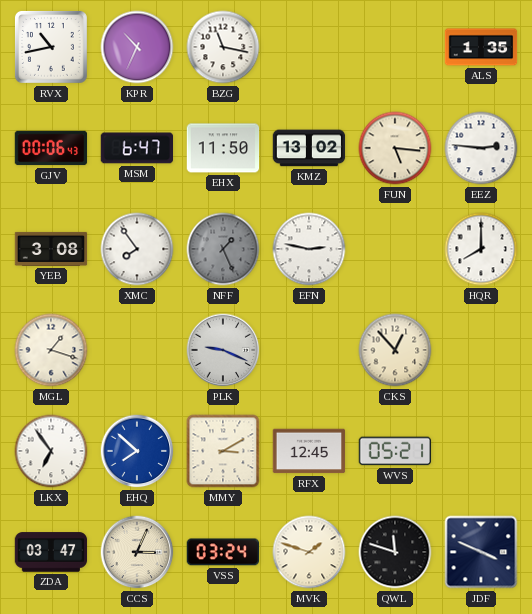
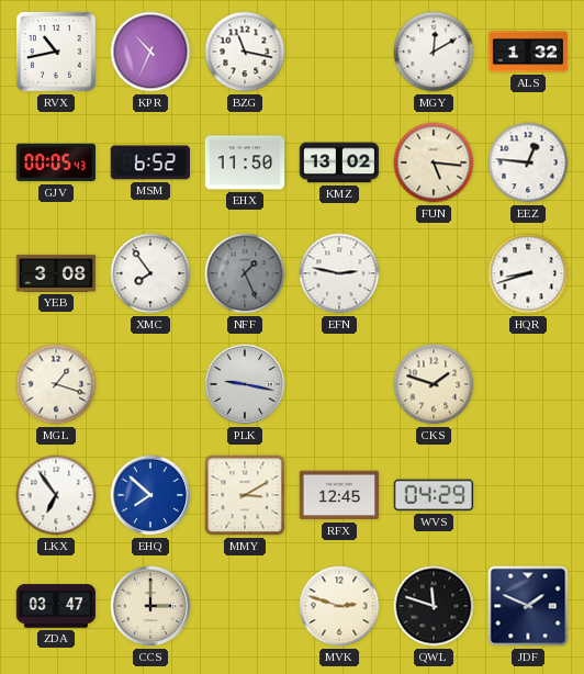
MGY: none -> 12:10 (434, 52)
ALS: 1:35 -> 1:32 (528, 52)
GJV: 00:06 -> 00:05 (56, 162)
MSM: 6:47 -> 6:52 (149, 162)
EEZ: 2:46 -> 12:46 (528, 162)
HQR: 8:00 -> 8:42 (528, 273)
PLK: 9:19 -> 9:17 (245, 384)
CKS: 12:53 -> 1:48 (434, 384)
WVS: 05:21 -> 04:29 (434, 495)
CCS: 3:04 -> 3:00 (150, 606)
VSS: 03:24 -> none (222, 552)
MVK: 1:48 -> 2:48 (339, 606)
JDF: 3:49 -> 1:49 (528, 606)
